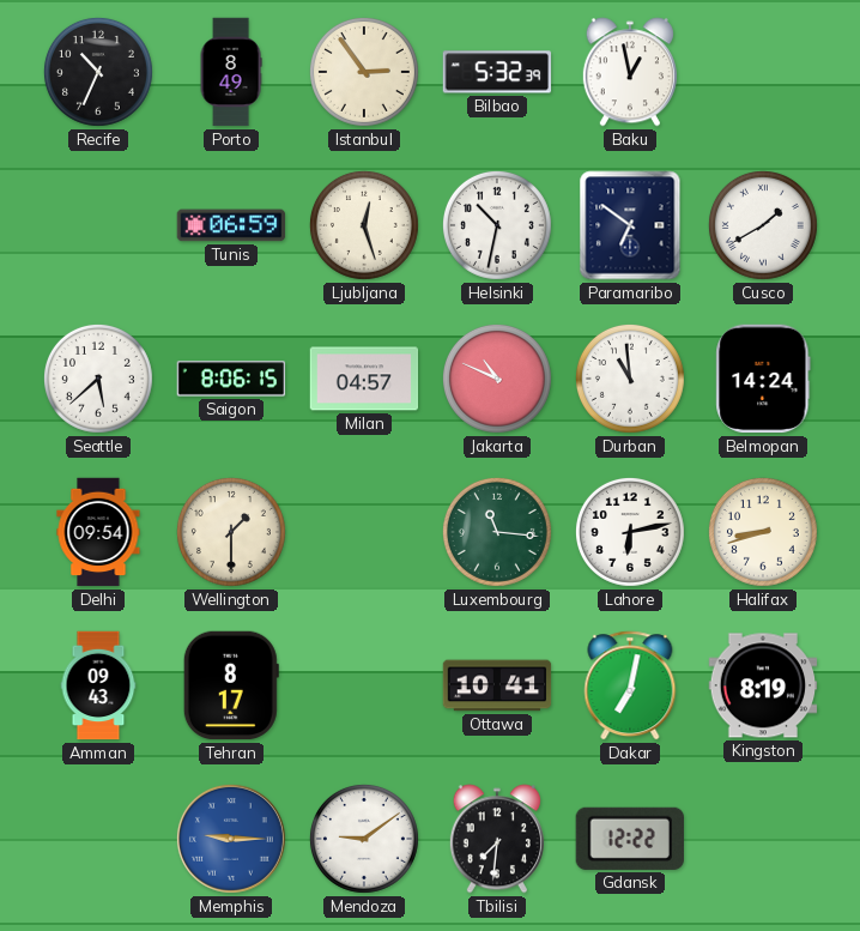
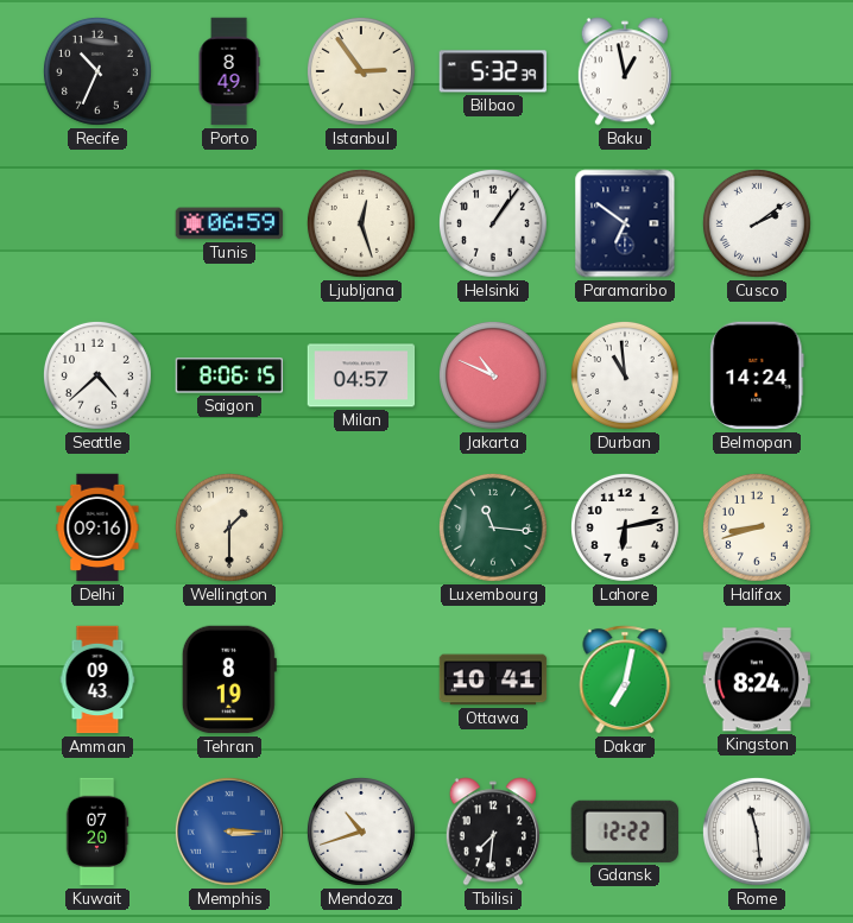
Helsinki: 10:32 -> 1:06 (493, 223)
Cusco: 1:40 -> 2:09 (757, 223)
Seattle: 5:38 -> 4:38 (97, 375)
Delhi: 09:54 -> 09:16 (97, 527)
Tehran: 8:17 -> 8:19 (229, 679)
Kingston: 8:19 -> 8:24 (757, 679)
Kuwait: none -> 07:20 (97, 832)
Memphis: 9:15 -> 3:15 (229, 832)
Mendoza: 9:09 -> 10:42 (361, 832)
Rome: none -> 11:29 (757, 832)
